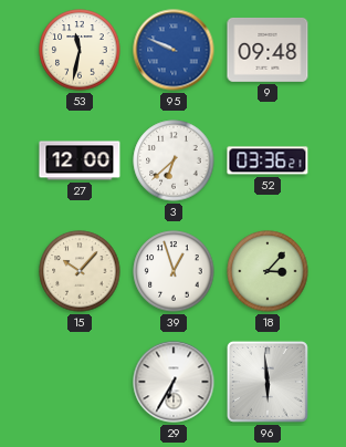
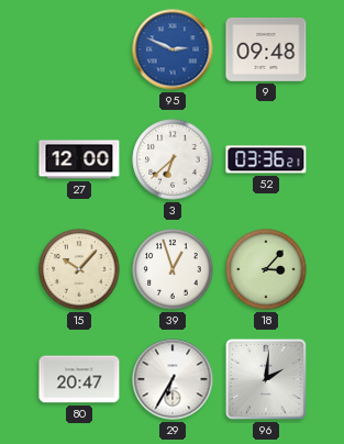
53: 11:32 -> none (80, 50)
95: 9:49 -> 2:49 (173, 49)
80: none -> 20:47 (79, 379)
96: 5:59 -> 2:01 (266, 379)
